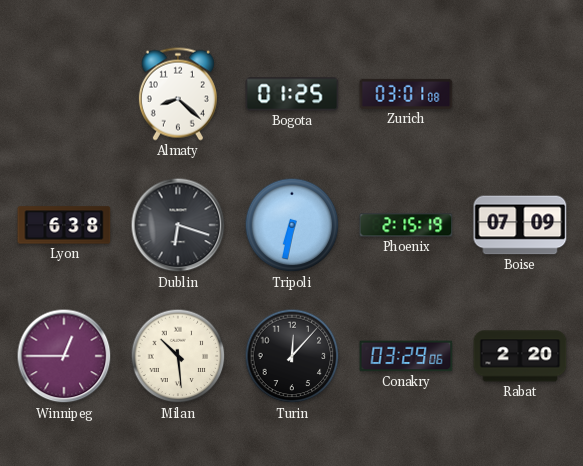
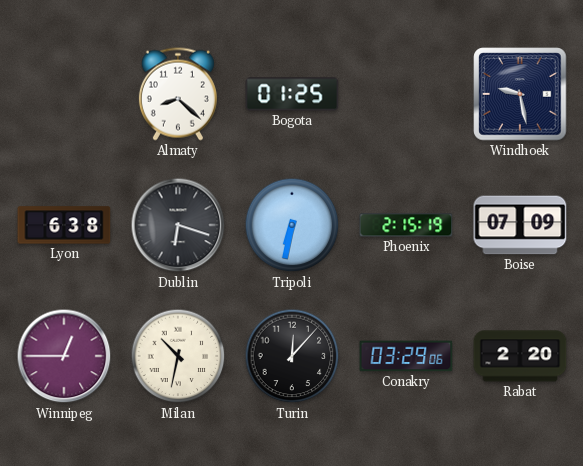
Zurich: 03:01 -> none (406, 94)
Windhoek: none -> 9:28 (520, 94)
Milan: 10:29 -> 10:32 (178, 356)
